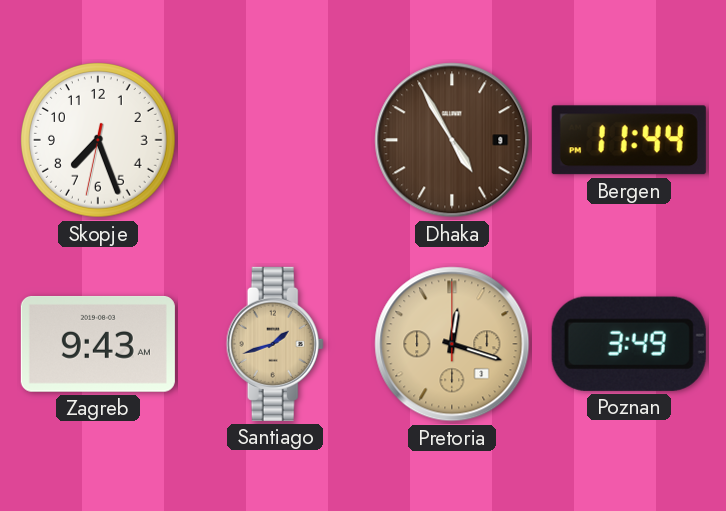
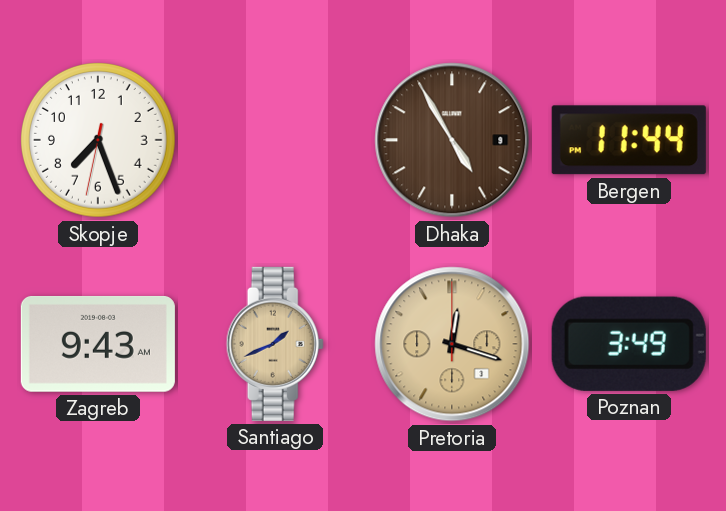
Santiago: 1:42 -> 1:41 (275, 344)
